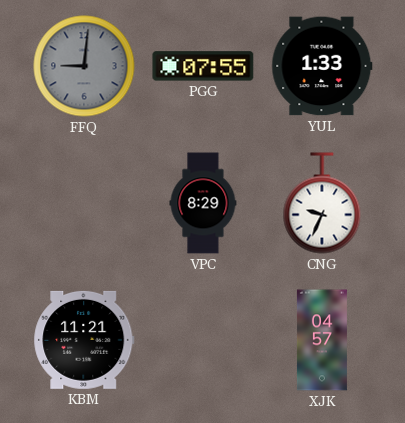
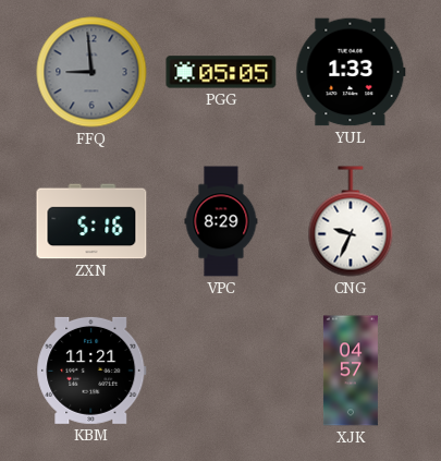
FFQ: 9:01 -> 8:59 (91, 72)
PGG: 07:55 -> 05:05 (221, 72)
ZXN: none -> 5:16 (91, 221)
